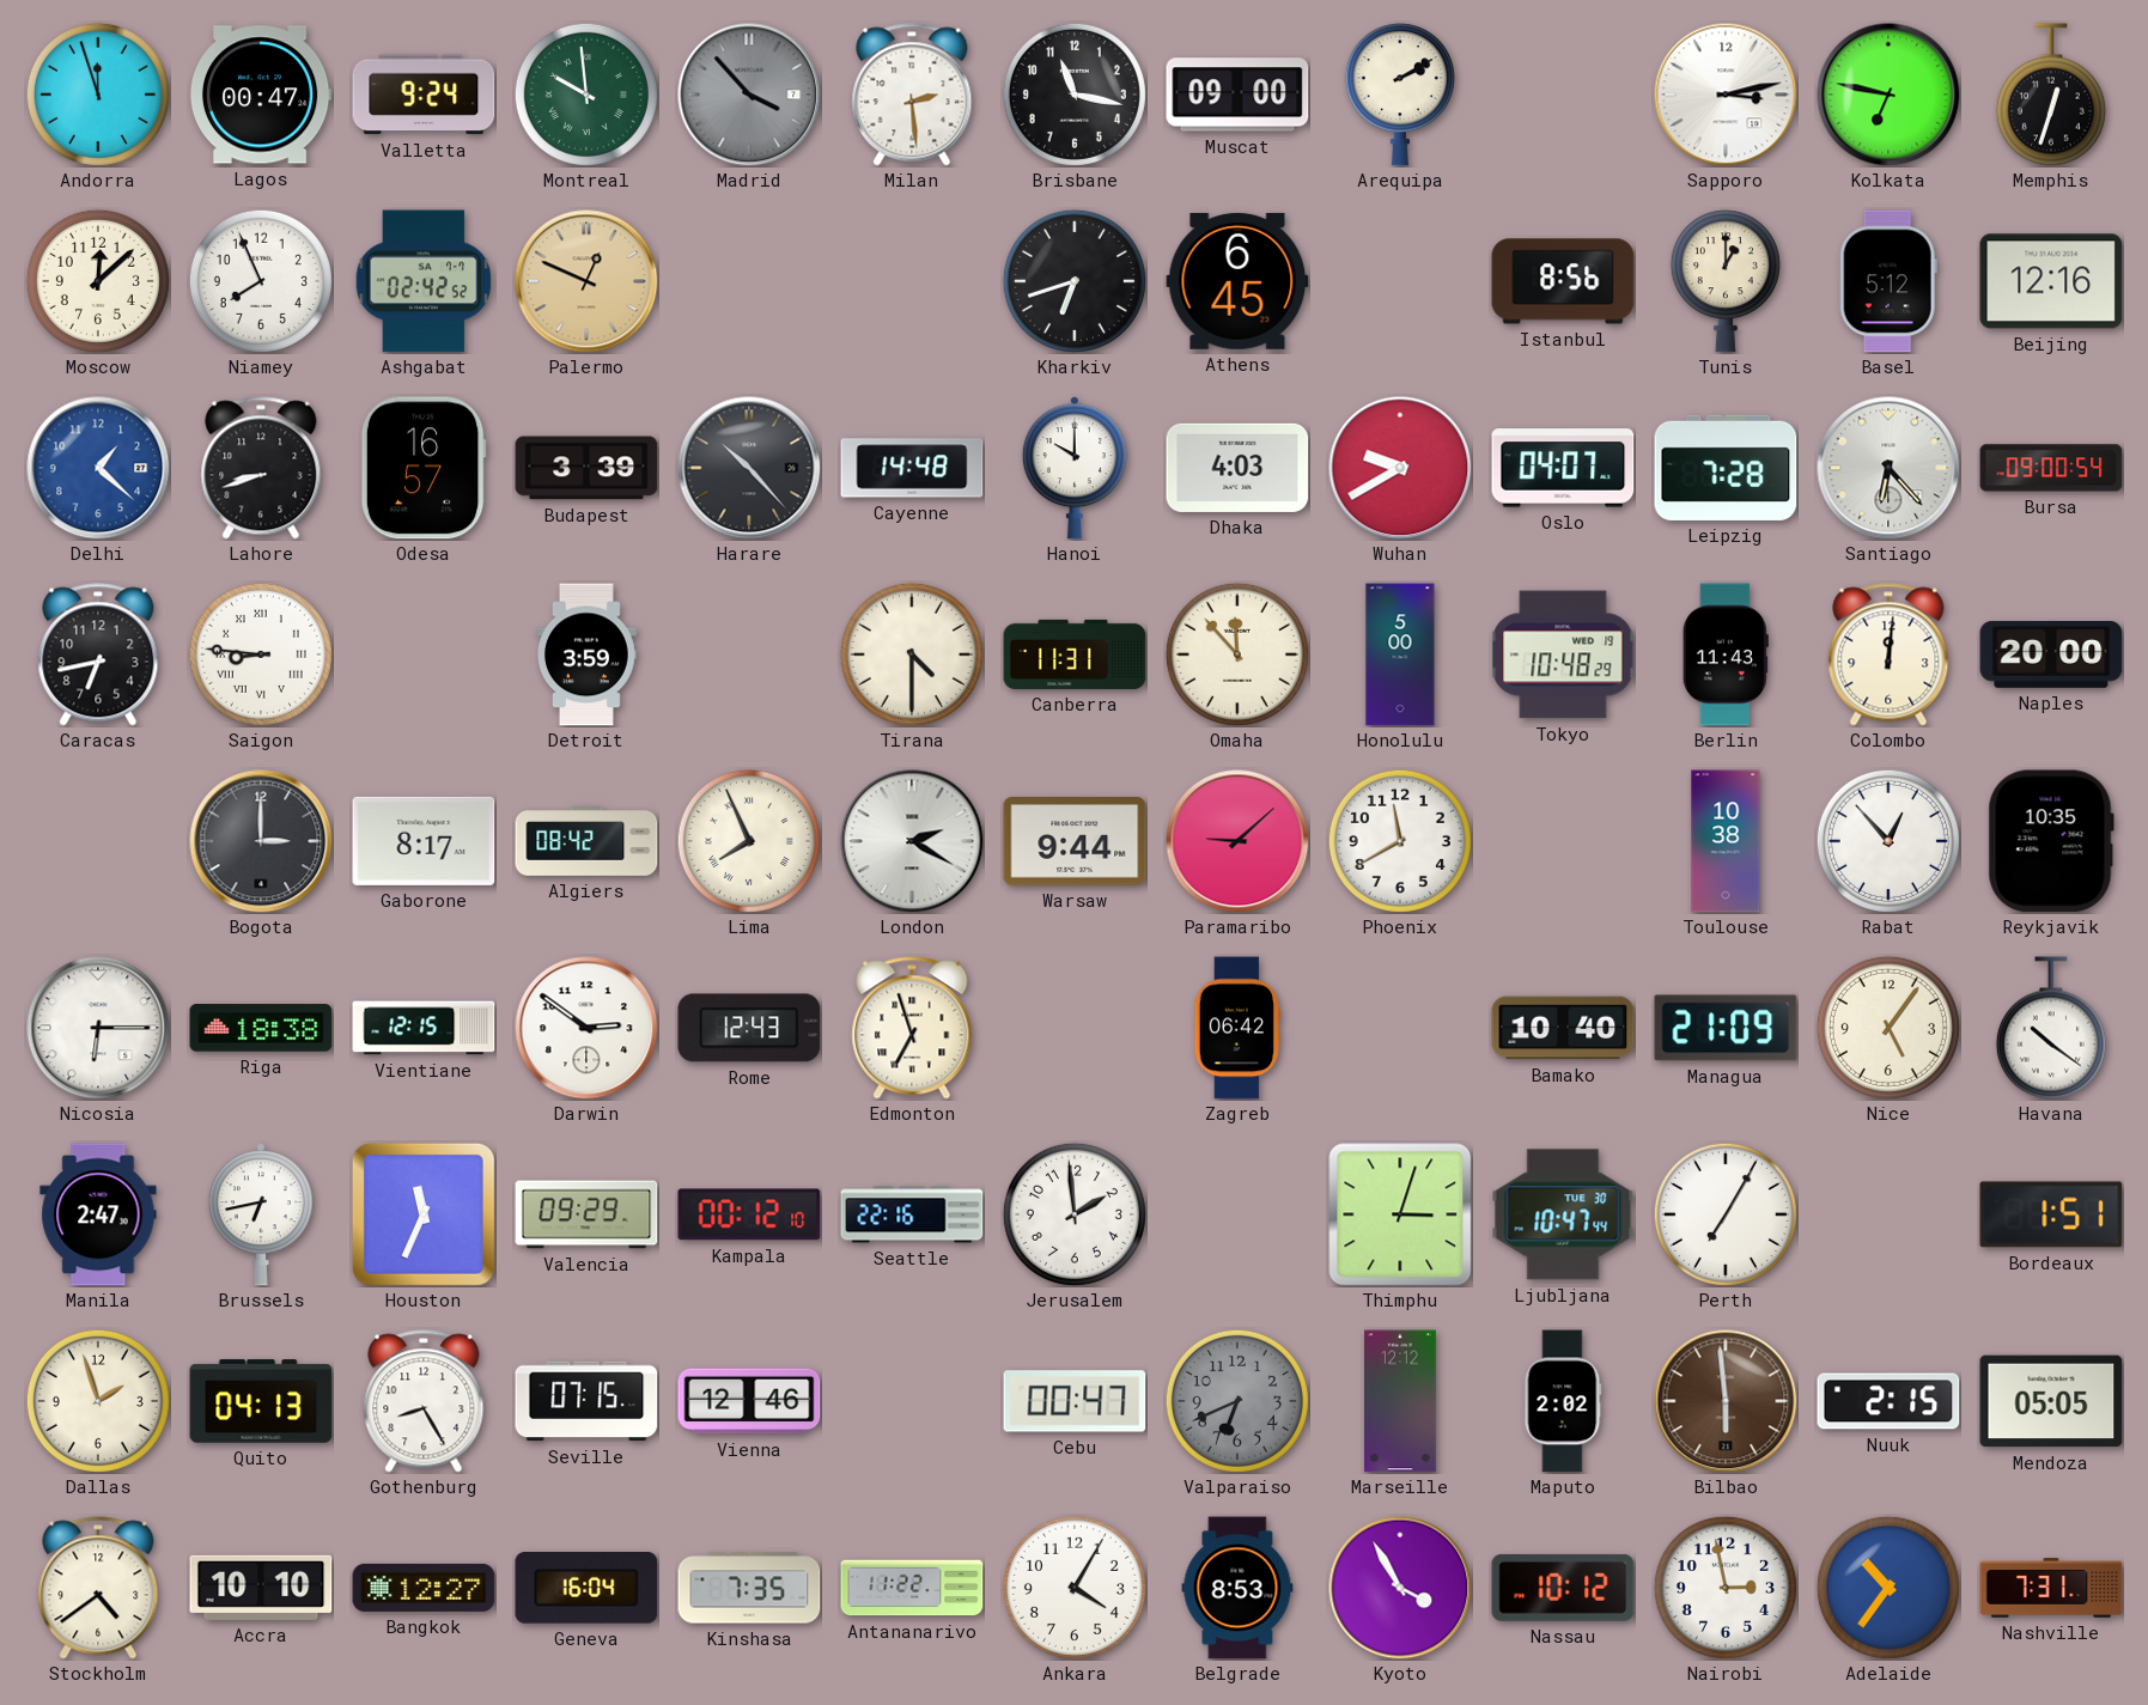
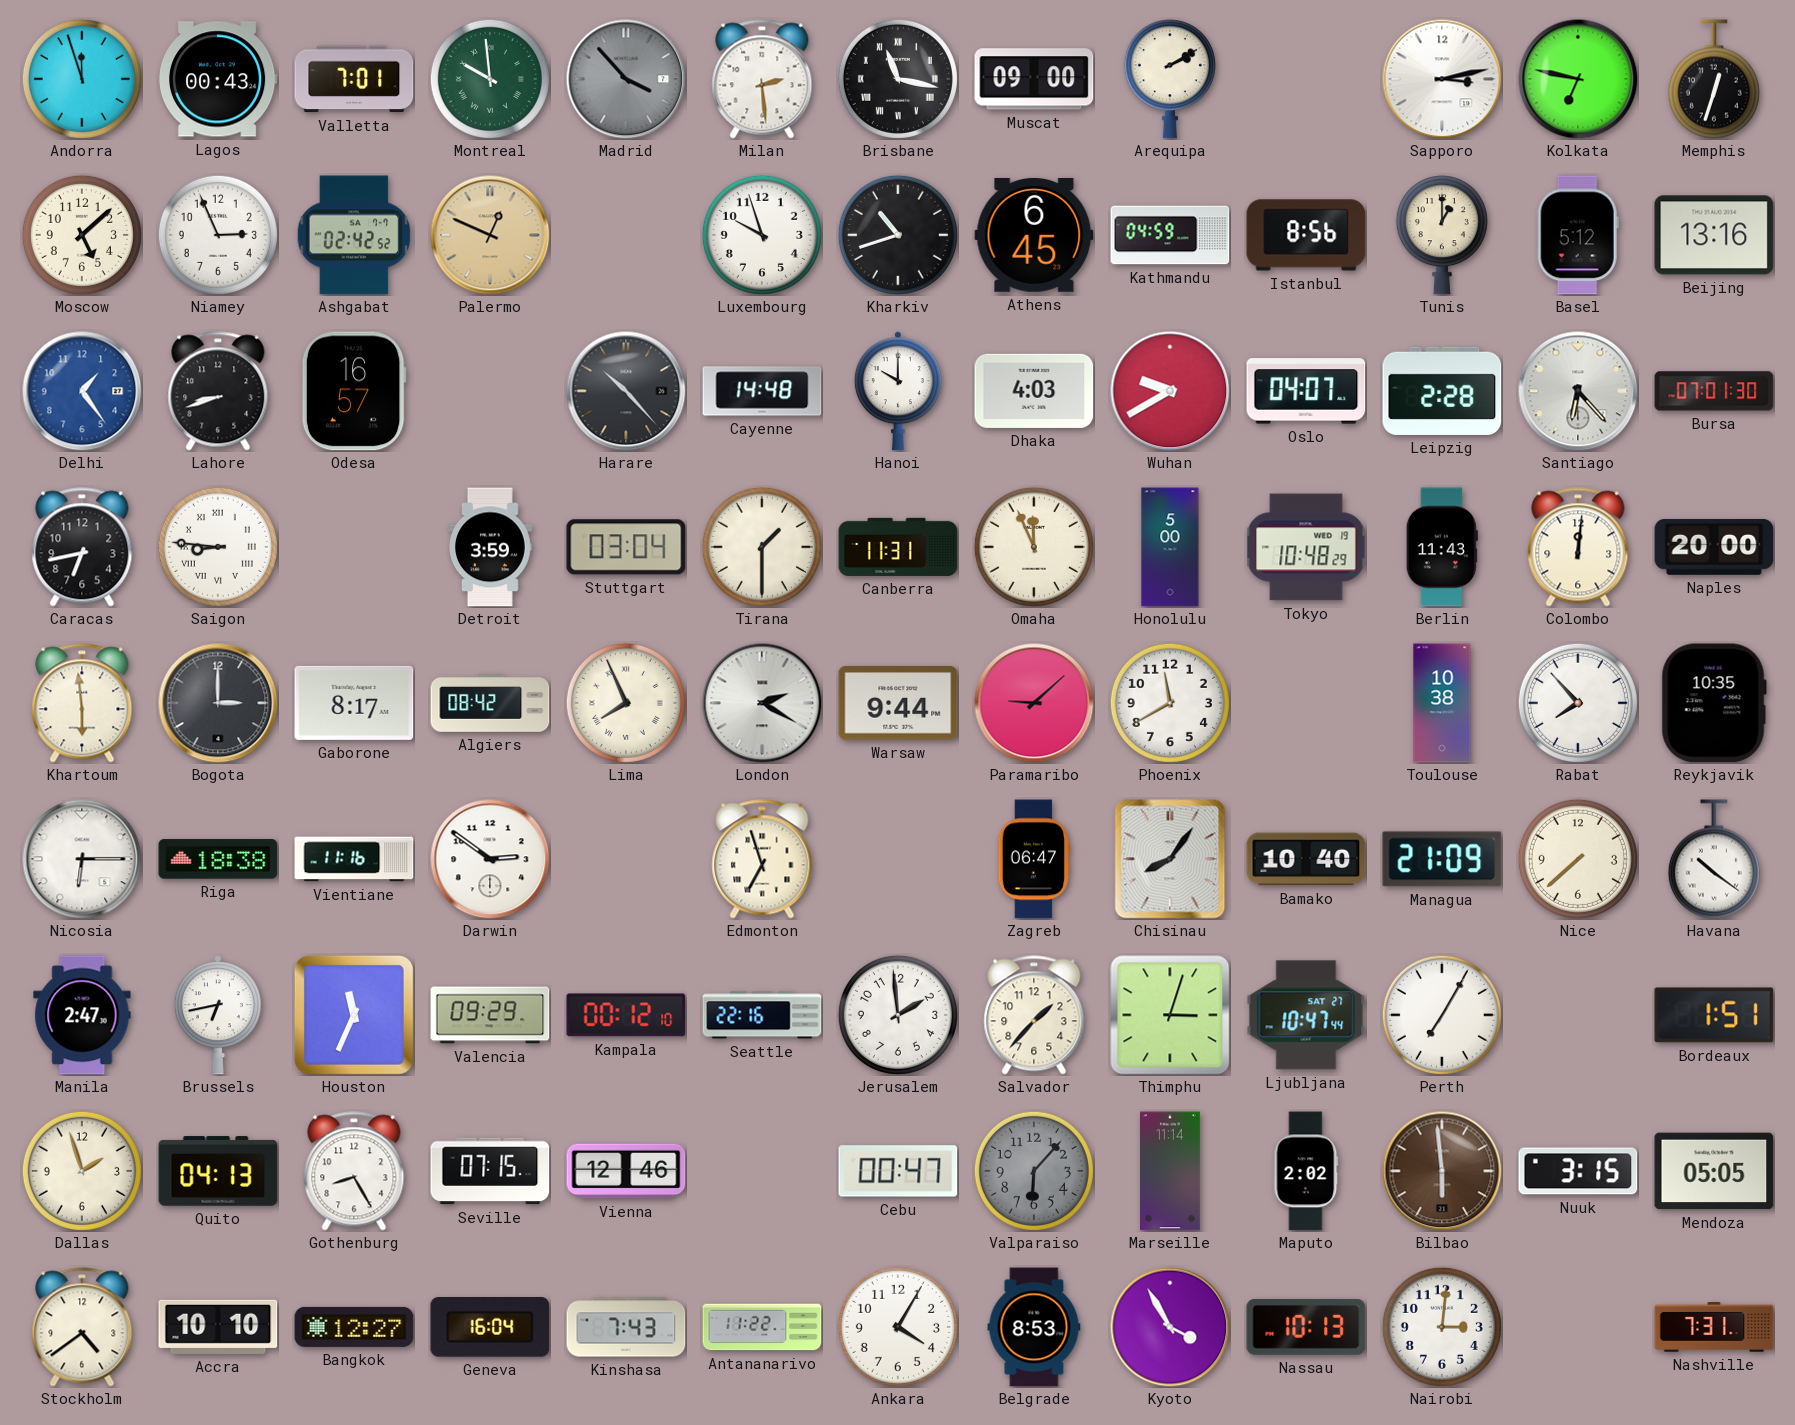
Lagos: 00:47 -> 00:43 (218, 79)
Valletta: 9:24 -> 7:01 (354, 79)
Brisbane numerals: Arabic -> Roman (898, 79)
Moscow: 12:08 -> 5:08 (82, 235)
Niamey: 7:56 -> 2:56 (218, 235)
Luxembourg: none -> 9:57 (762, 235)
Kharkiv: 6:42 -> 10:42 (898, 235)
Kathmandu: none -> 04:59 (1170, 235)
Beijing: 12:16 -> 13:16 (1714, 235)
Delhi: 1:22 -> 1:24 (82, 391)
Budapest: 3:39 -> none (586, 468)
Leipzig: 7:28 -> 2:28 (1442, 391)
Bursa: 09:00 -> 07:01 (1714, 391)
Stuttgart: none -> 03:04 (626, 547)
Tirana: 4:30 -> 1:30 (762, 547)
Omaha: 11:53 -> 11:56 (1034, 547)
Khartoum: none -> 5:59 (82, 703)
Rabat: 12:53 -> 7:53 (1578, 703)
Vientiane: 12:15 -> 11:16 (354, 859)
Rome: 12:43 -> none (749, 1028)
Zagreb: 06:42 -> 06:47 (1034, 859)
Chisinau: none -> 8:06 (1170, 859)
Nice: 5:06 -> 7:38 (1578, 859)
Salvador: none -> 1:37 (1034, 1015)
Ljubljana date: TUE 30 -> SAT 27 (1306, 1015)
Valparaiso: 6:41 -> 6:07 (1034, 1171)
Marseille: 12:12 -> 11:14 (1171, 1171)
Nuuk: 2:15 -> 3:15 (1578, 1171)
Kinshasa: 7:35 -> 7:43 (626, 1327)
Nassau: 10:12 -> 10:13 (1306, 1327)
Nairobi: 2:58 -> 3:01 (1442, 1327)
Adelaide: 10:36 -> none (1888, 1588)
